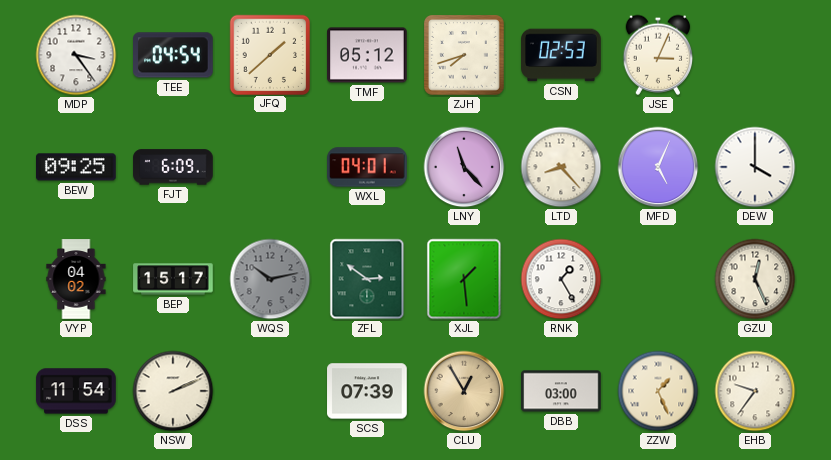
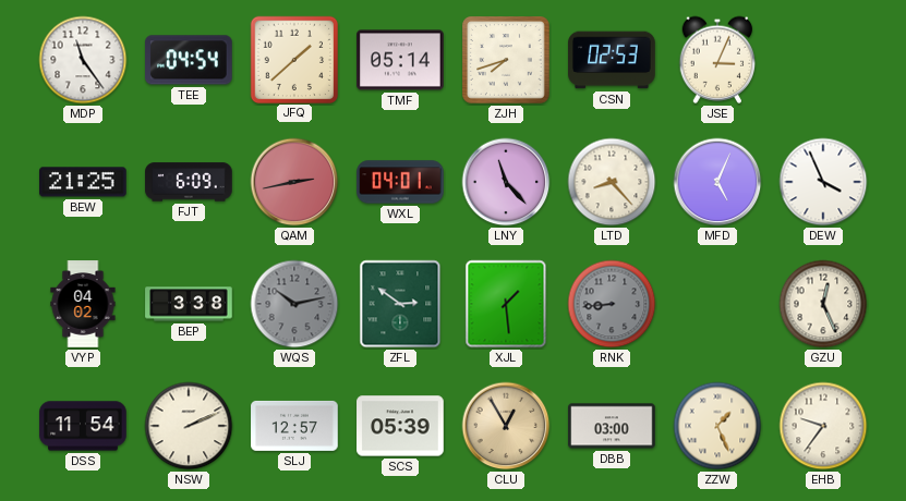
MDP: 3:24 -> 11:24 (83, 60)
TMF: 05:12 -> 05:14 (400, 60)
BEW: 09:25 -> 21:25 (83, 182)
QAM: none -> 2:43 (294, 182)
DEW: 4:00 -> 3:56 (823, 182)
BEP: 15:17 -> 3:38 (189, 304)
RNK: 1:25 -> 8:44 (612, 304)
RNK dial: white -> grey (612, 304)
SLJ: none -> 12:57 (294, 426)
SCS: 07:39 -> 05:39 (400, 426)
